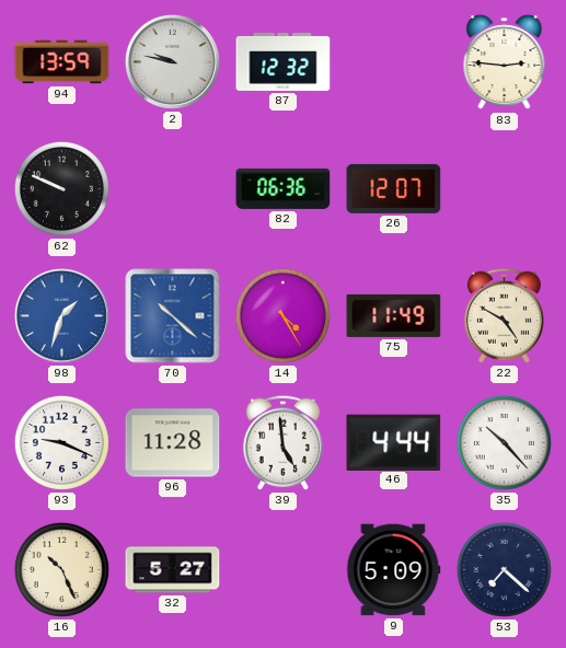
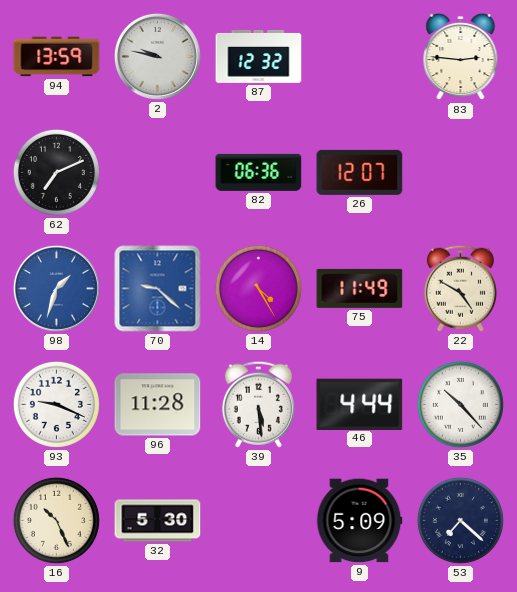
62: 9:49 -> 7:11 (56, 172)
70: 10:22 -> 9:22 (158, 289)
39: 4:59 -> 5:29 (258, 404)
32: 5:27 -> 5:30 (158, 521)
